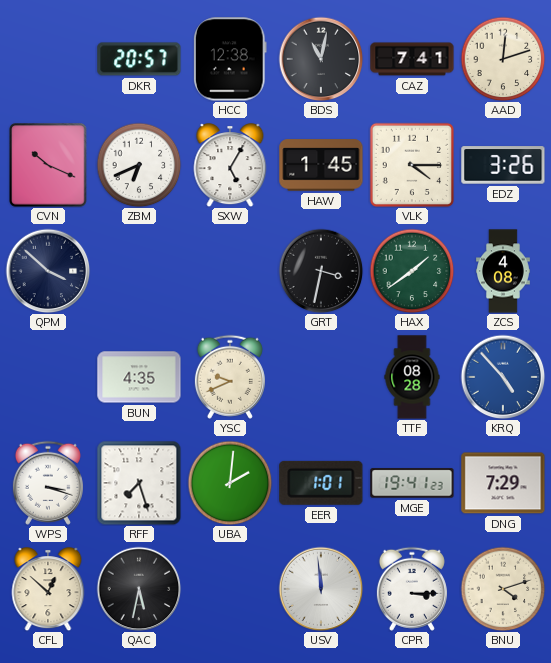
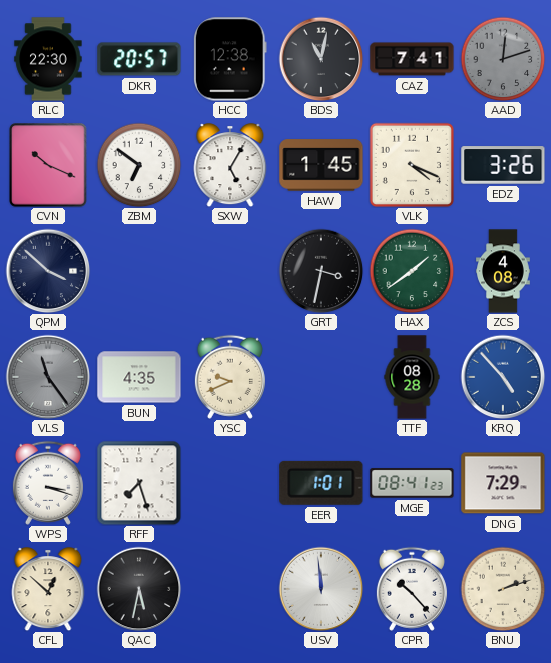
RLC: none -> 22:30 (48, 59)
AAD dial: cream -> grey (503, 59)
ZBM: 6:41 -> 6:51 (139, 165)
VLK: 4:15 -> 4:19 (412, 165)
VLS: none -> 11:24 (48, 377)
UBA: 2:01 -> none (230, 483)
MGE: 19:41 -> 08:41 (412, 483)
CPR: 3:15 -> 10:23 (412, 589)
BNU: 4:12 -> 2:12 (503, 589)
